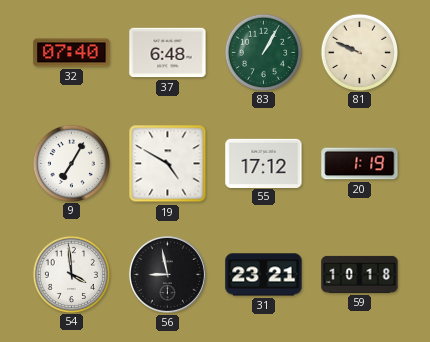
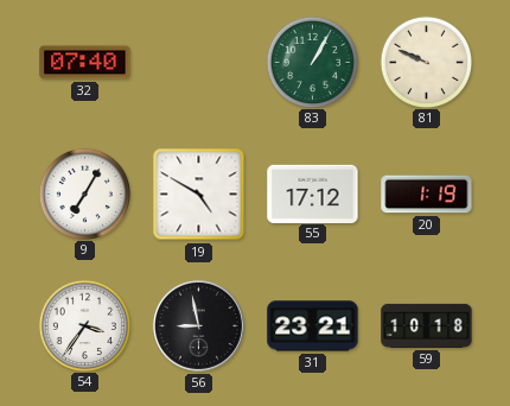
37: 6:48 -> none (168, 53)
54: 3:59 -> 3:36 (84, 325)
